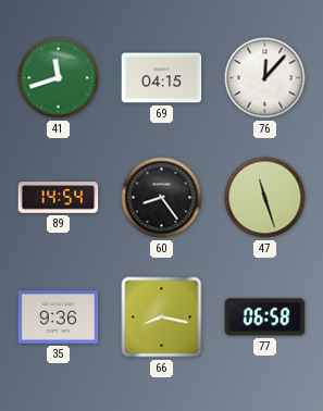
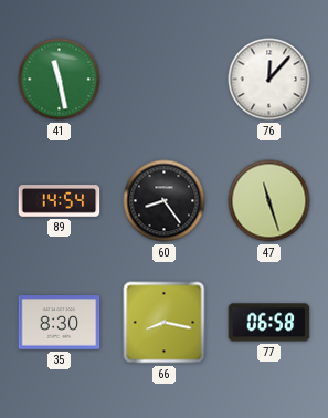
41: 11:42 -> 11:28 (60, 80)
69: 04:15 -> none (162, 78)
35: 9:36 -> 8:30 (60, 323)
